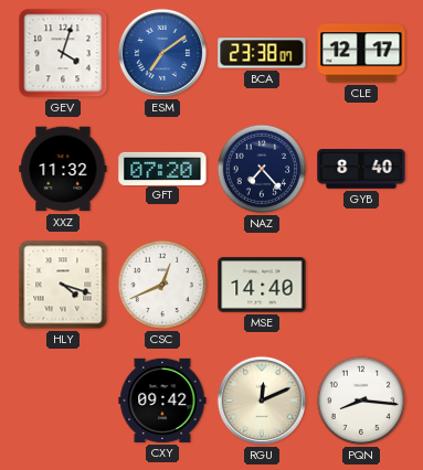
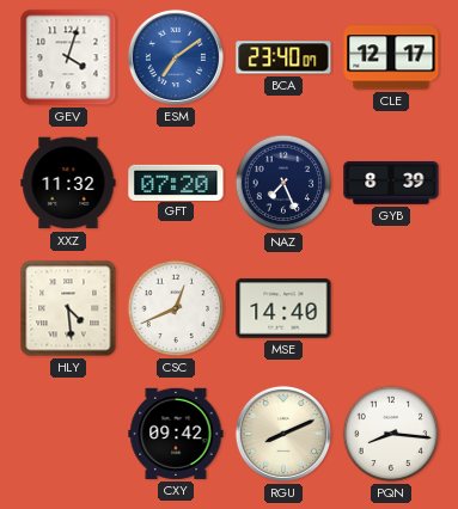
BCA: 23:38 -> 23:40 (283, 57)
NAZ: 7:23 -> 7:26 (283, 183)
GYB: 8:40 -> 8:39 (391, 183)
HLY: 4:18 -> 4:29 (68, 308)
RGU: 12:11 -> 8:11 (283, 434)
